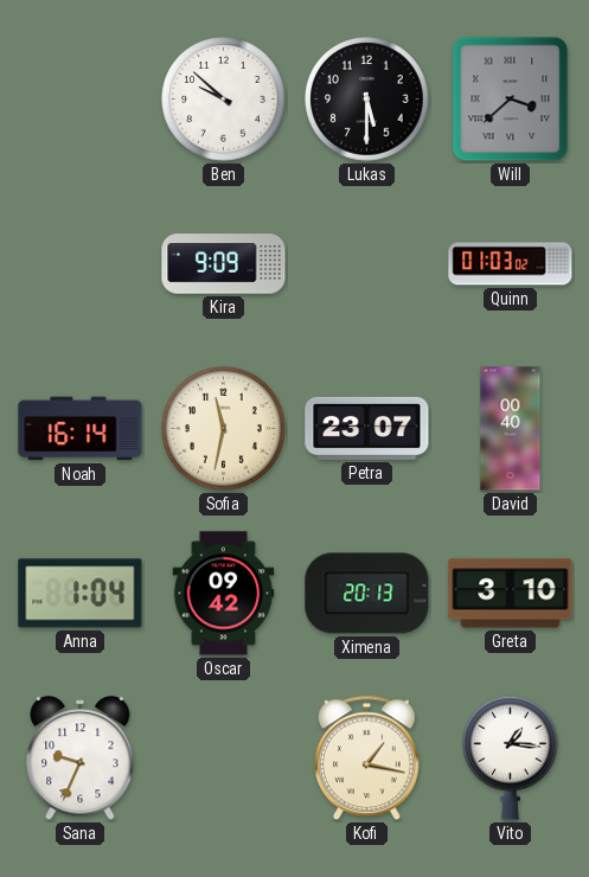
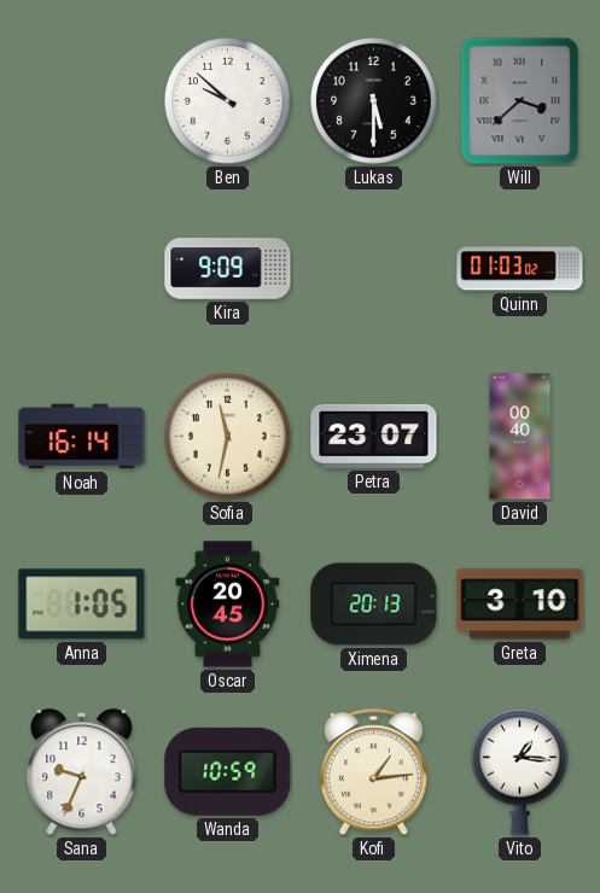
Anna: 1:04 -> 1:05 (82, 605)
Oscar: 09:42 -> 20:45 (228, 605)
Wanda: none -> 10:59 (228, 771)
Kofi: 1:17 -> 1:14 (373, 772)
